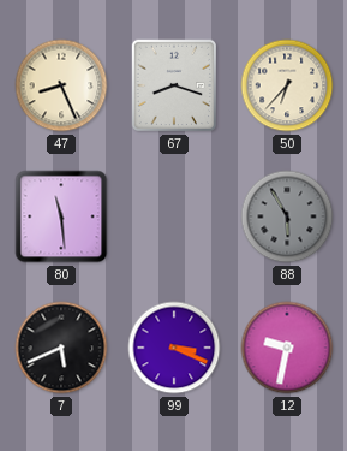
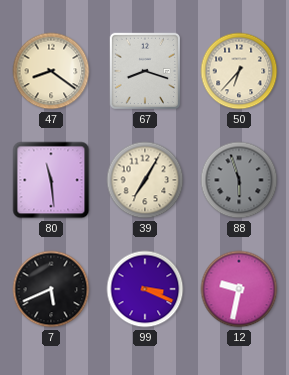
47: 8:26 -> 8:21 (51, 71)
39: none -> 7:05 (145, 180)
88: 5:55 -> 5:57 (239, 180)
